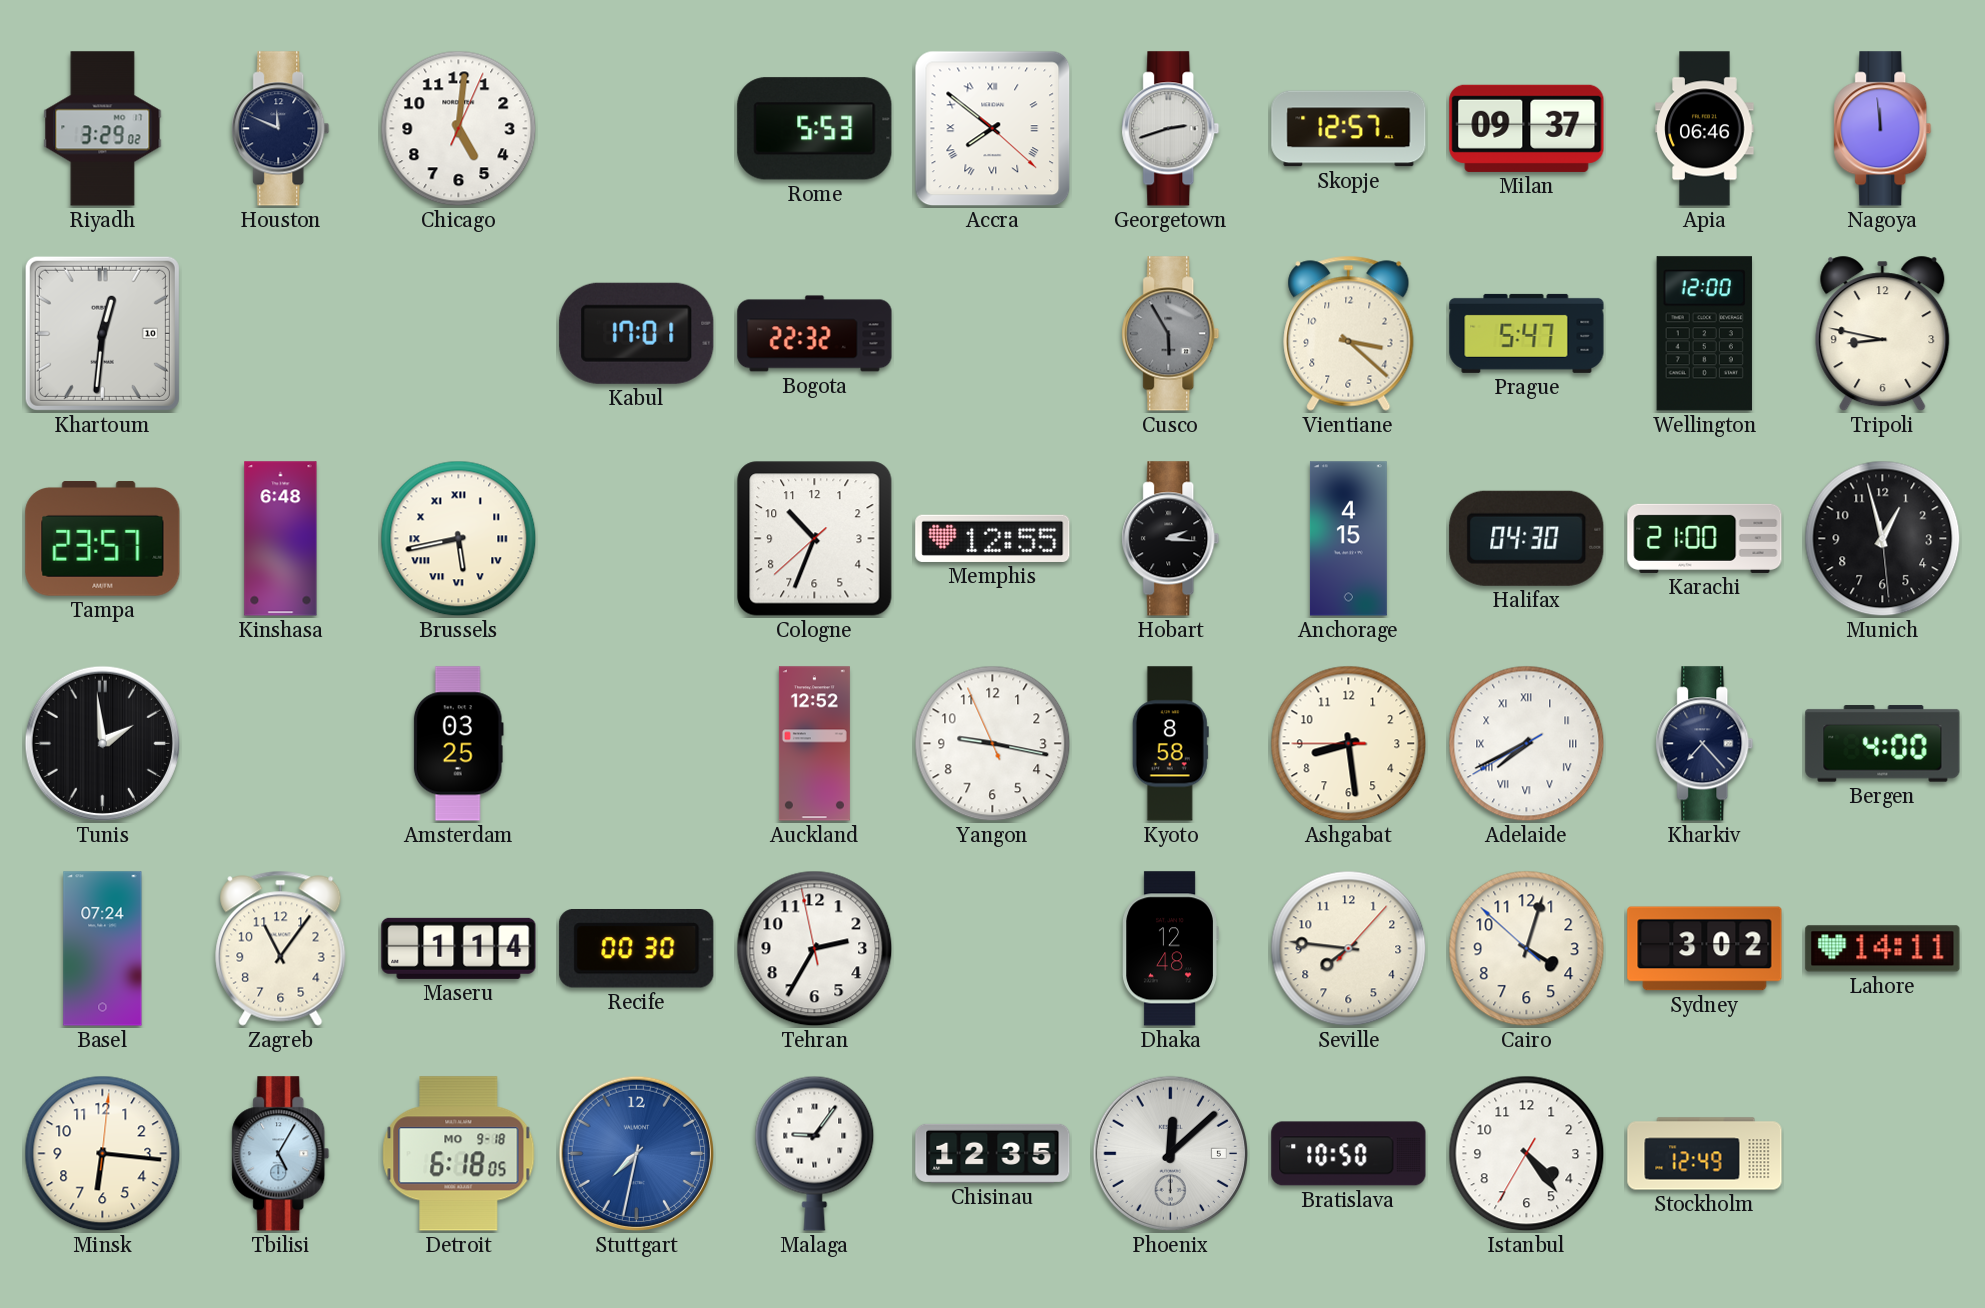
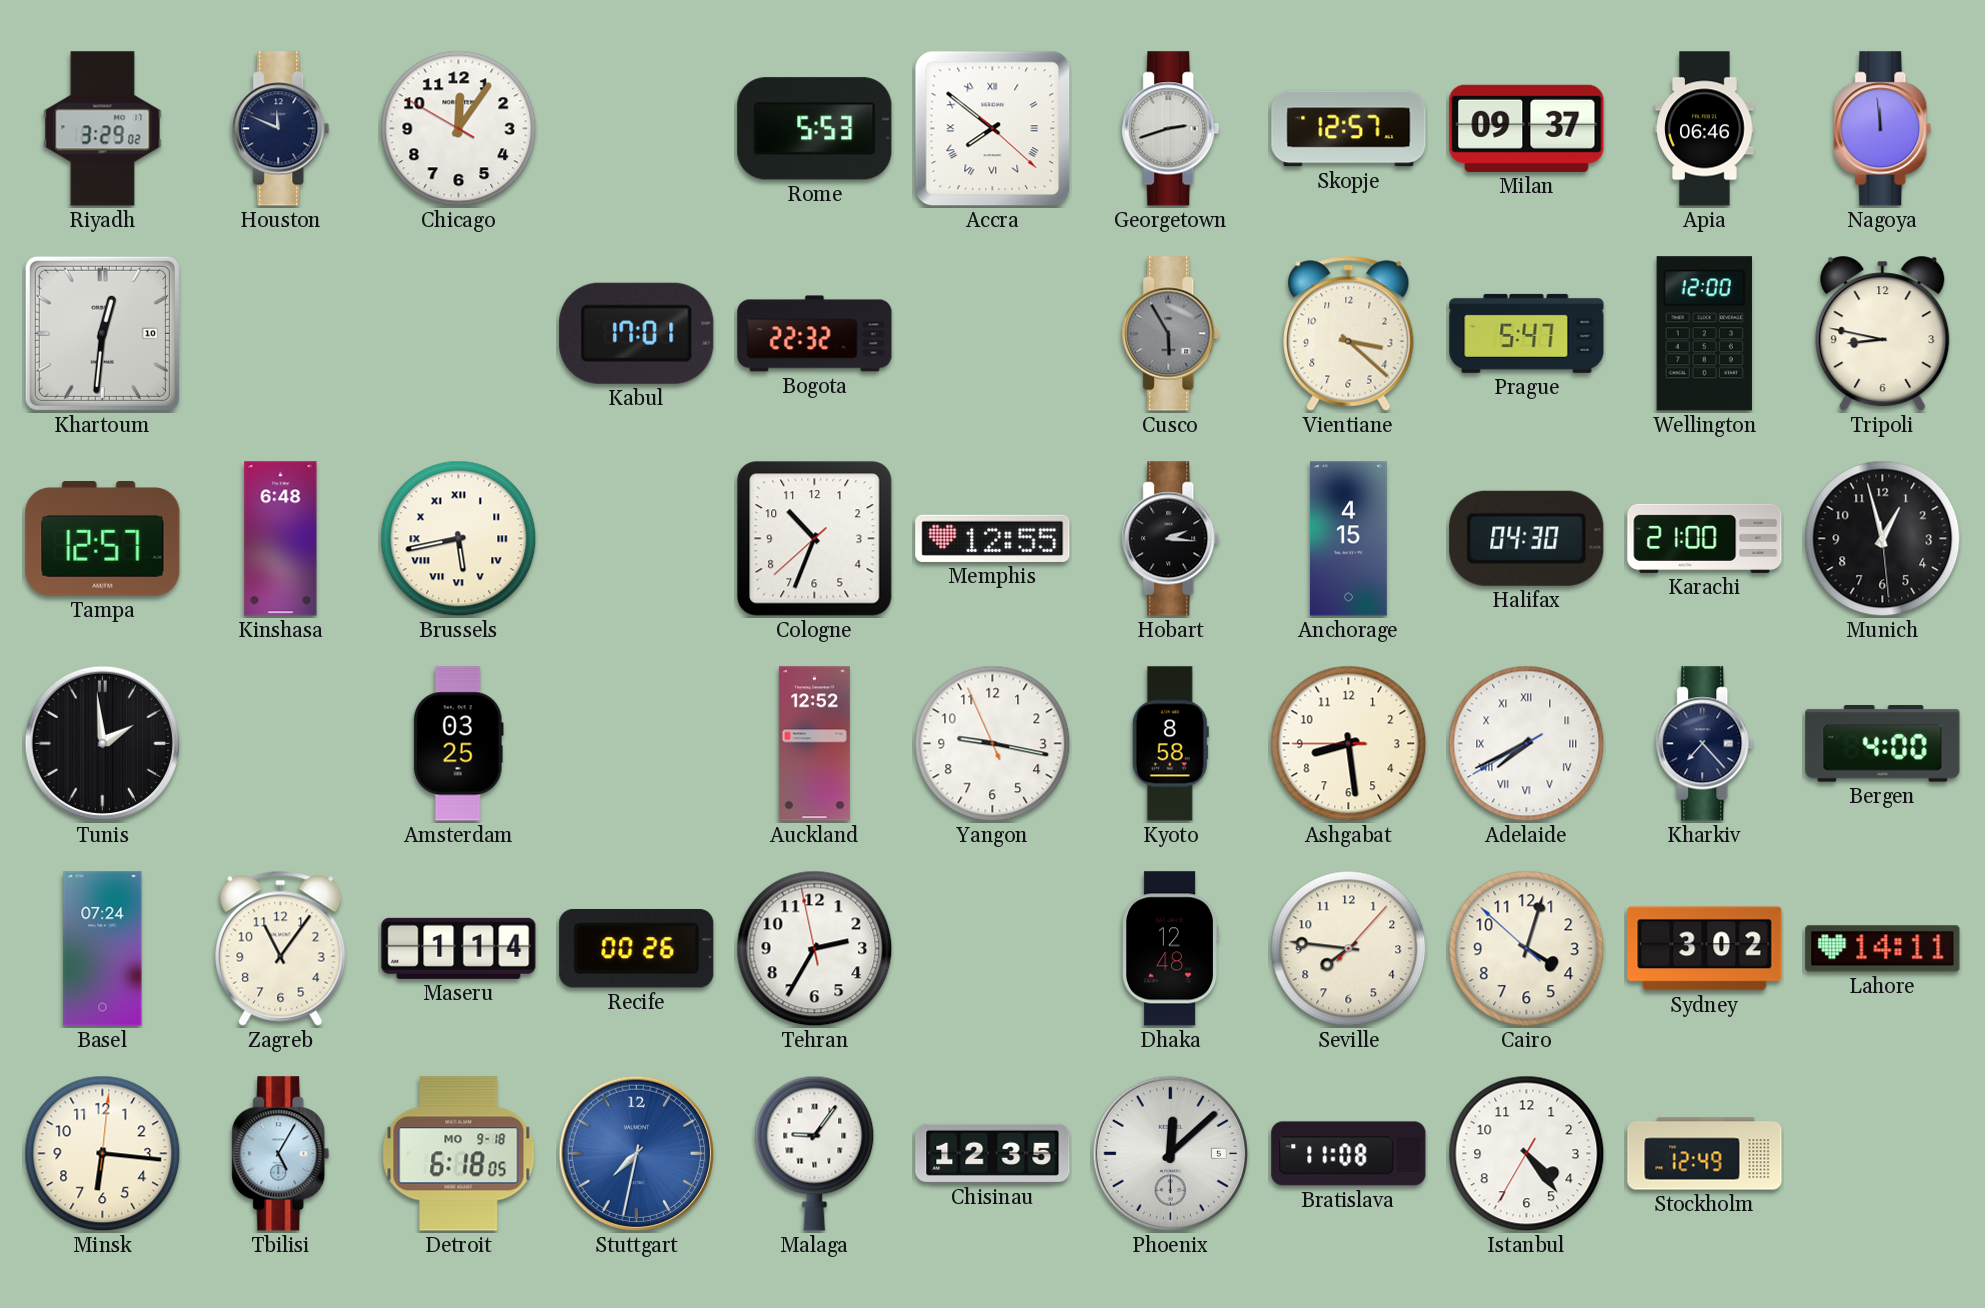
Chicago: 5:01 -> 12:05 (459, 129)
Tampa: 23:57 -> 12:57 (103, 539)
Recife: 00:30 -> 00:26 (637, 948)
Bratislava: 10:50 -> 11:08 (1349, 1154)
